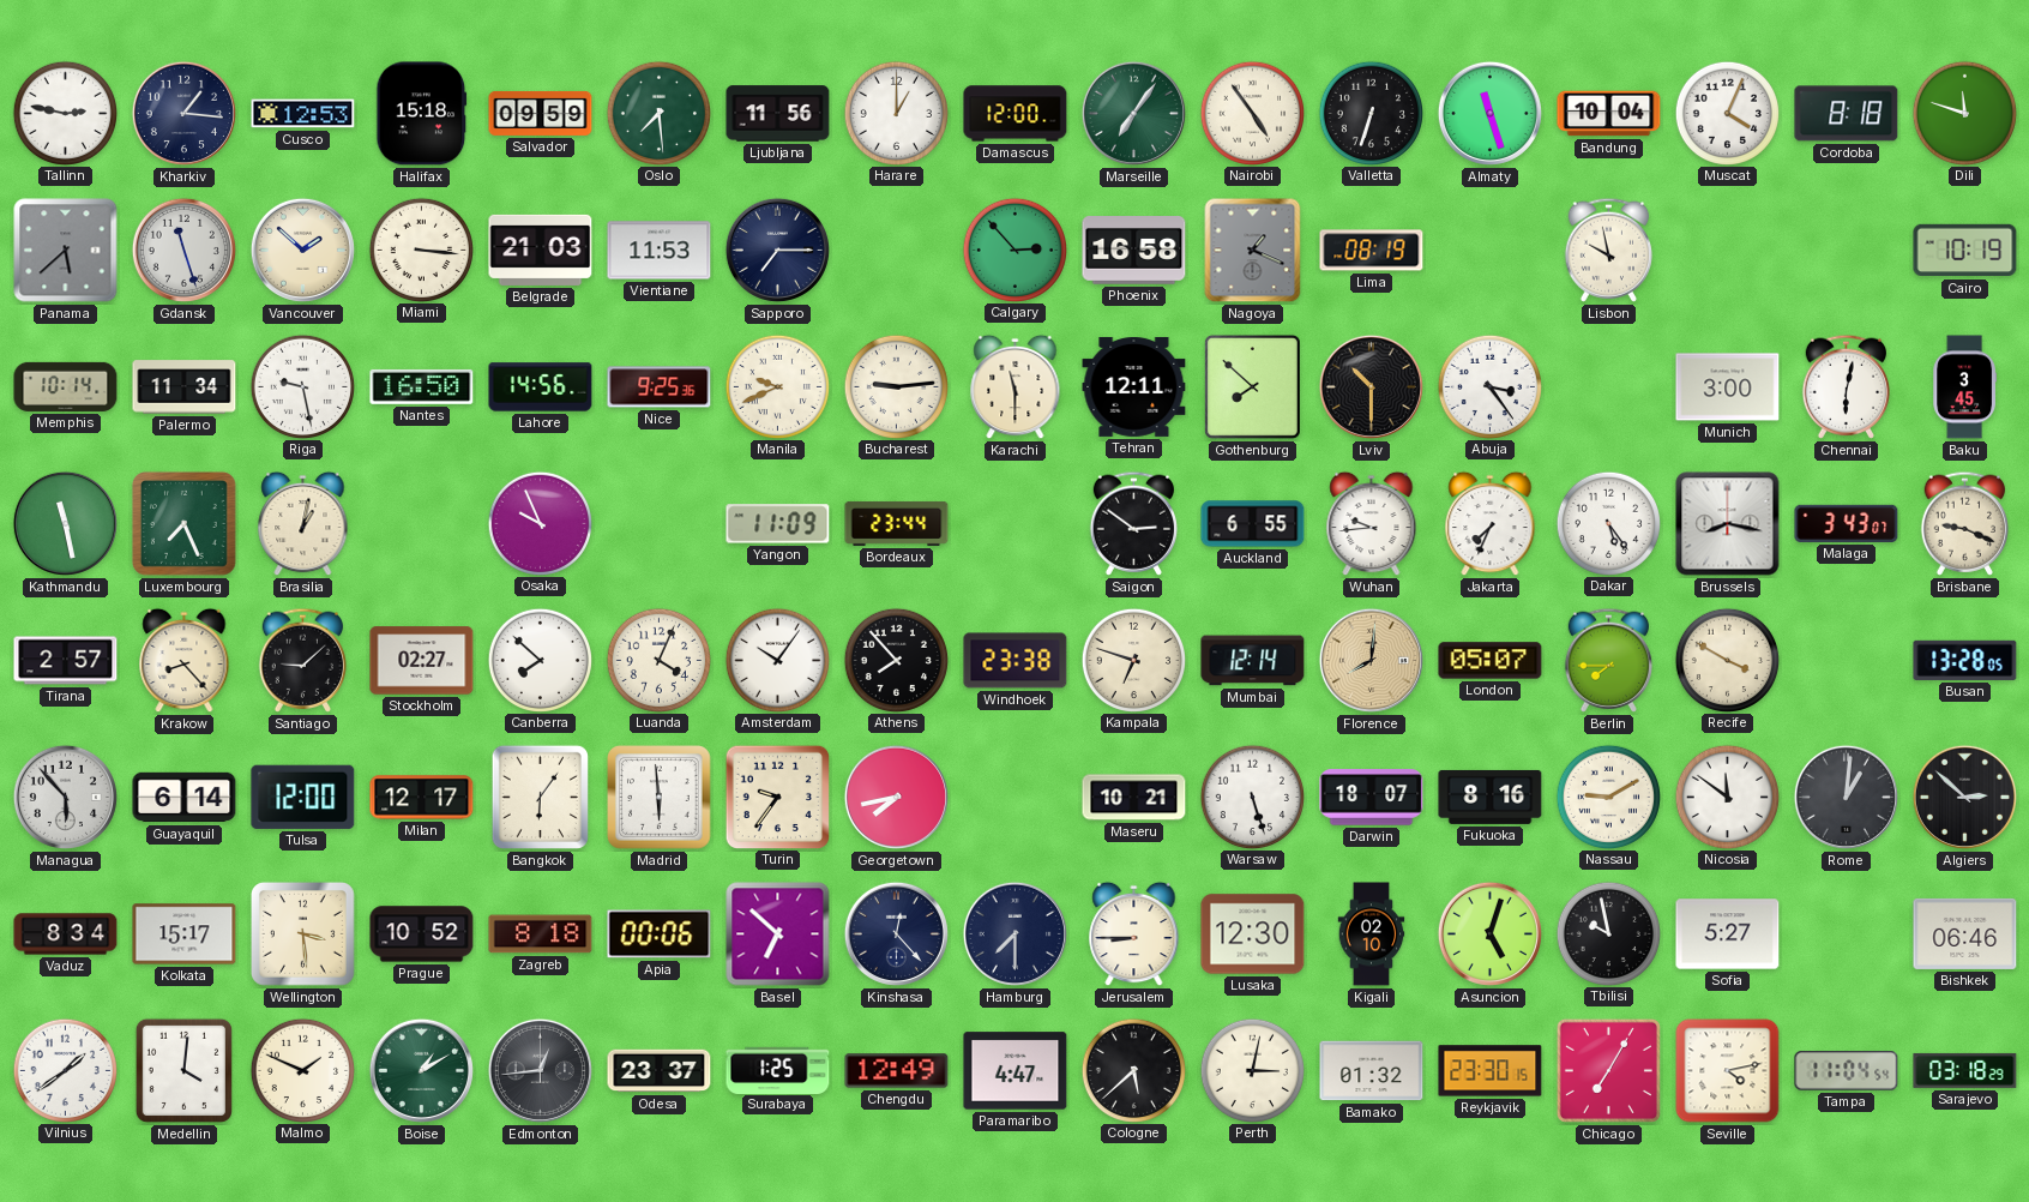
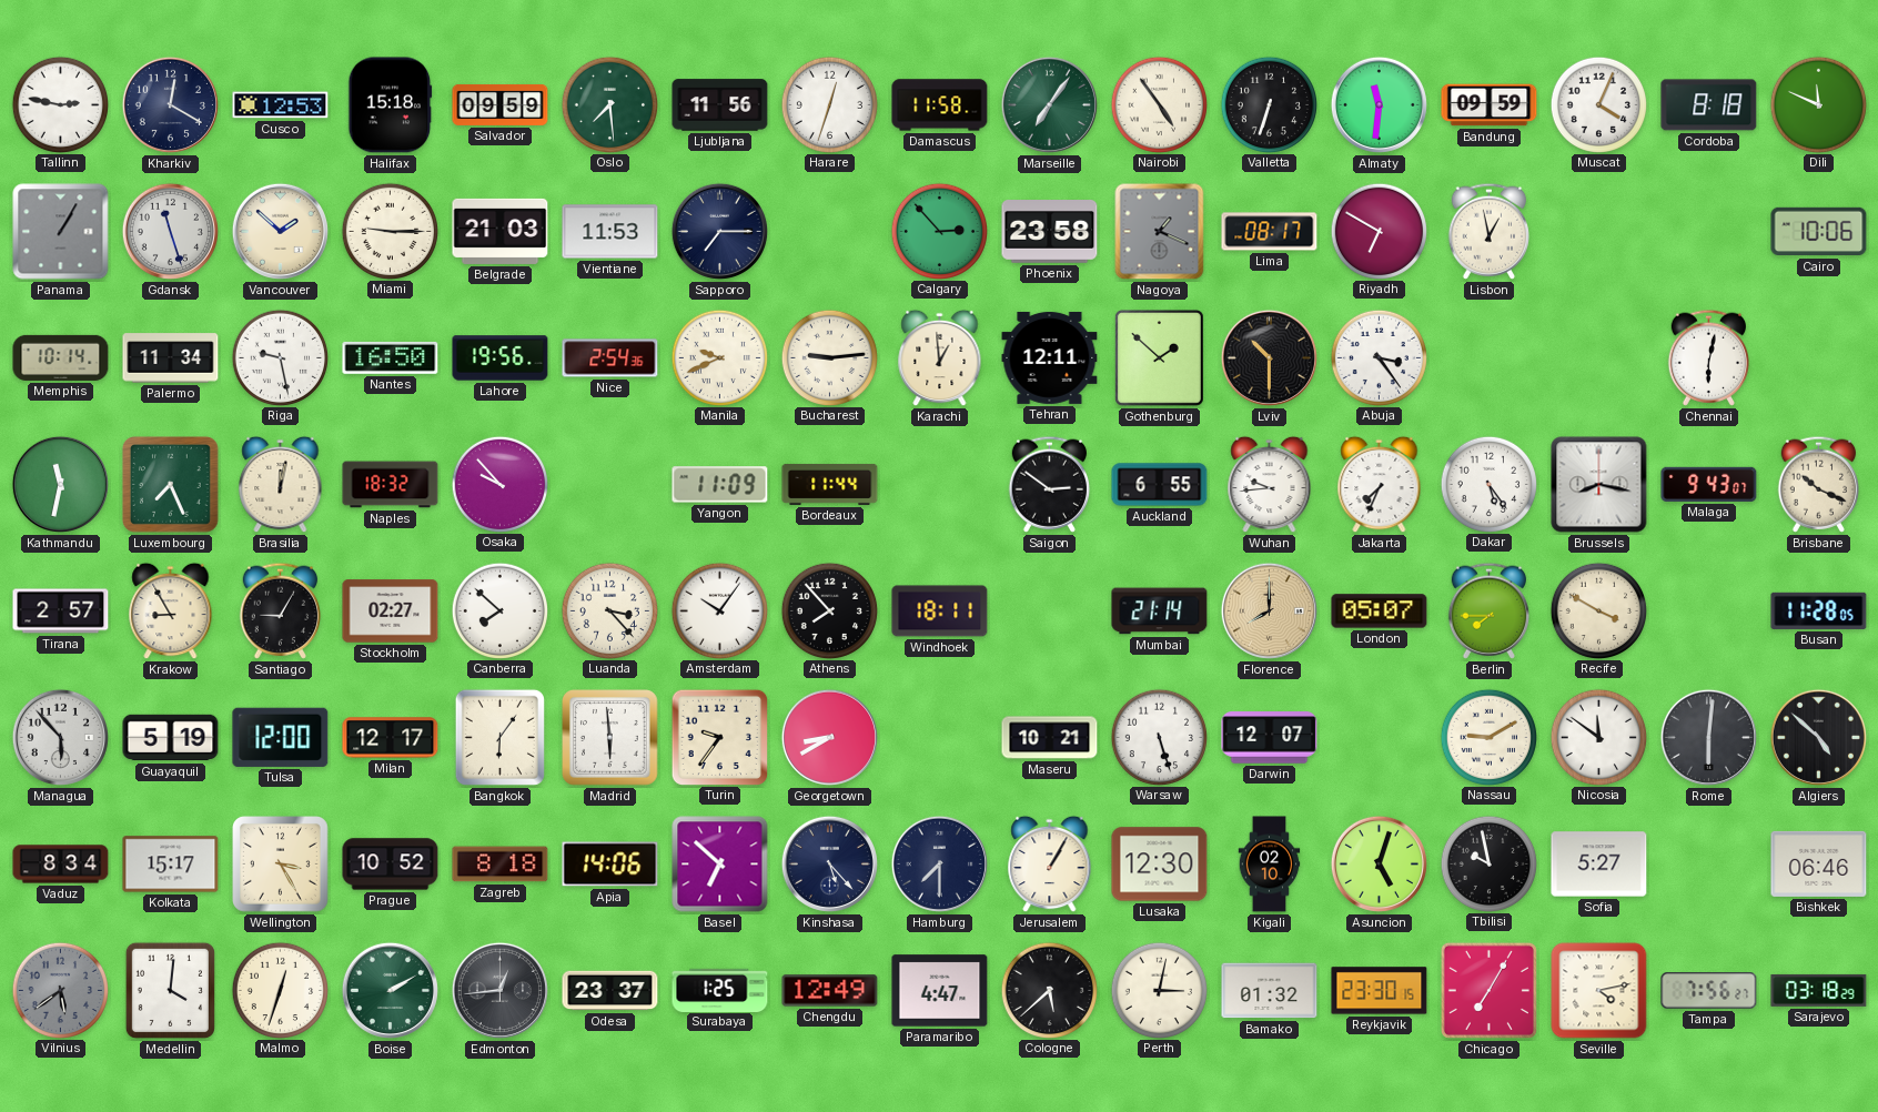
Kharkiv: 1:16 -> 12:20 (170, 104)
Harare: 1:00 -> 12:33 (829, 104)
Damascus: 12:00 -> 11:58 (940, 105)
Almaty: 11:27 -> 11:31 (1379, 104)
Bandung: 10:04 -> 09:59 (1490, 105)
Dili: 11:48 -> 11:49 (1818, 104)
Panama: 5:38 -> 1:05 (61, 232)
Miami: 3:16 -> 9:15 (390, 231)
Phoenix: 16:58 -> 23:58 (1050, 232)
Lima: 08:19 -> 08:17 (1270, 232)
Riyadh: none -> 6:50 (1379, 231)
Lisbon: 9:58 -> 12:58 (1488, 231)
Cairo: 10:19 -> 10:06 (1819, 232)
Lahore: 14:56 -> 19:56 (501, 358)
Nice: 9:25 -> 2:54 (610, 358)
Karachi: 11:30 -> 12:59 (940, 358)
Gothenburg: 7:52 -> 1:52 (1159, 357)
Munich: 3:00 -> none (1728, 387)
Baku: 3:45 -> none (1964, 387)
Kathmandu: 11:28 -> 11:32 (60, 484)
Brasilia: 1:02 -> 12:02 (281, 485)
Naples: none -> 18:32 (391, 485)
Osaka: 9:56 -> 9:53 (499, 484)
Bordeaux: 23:44 -> 11:44 (830, 484)
Malaga: 3:43 -> 9:43 (1709, 484)
Brisbane: 9:19 -> 10:19 (1818, 484)
Krakow: 8:23 -> 8:55 (171, 611)
Santiago: 9:08 -> 9:05 (280, 610)
Luanda: 4:04 -> 3:23 (609, 610)
Windhoek: 23:38 -> 18:11 (940, 611)
Kampala: 6:48 -> none (1133, 660)
Mumbai: 12:14 -> 21:14 (1160, 611)
Florence: 8:01 -> 8:00 (1269, 610)
Busan: 13:28 -> 11:28 (1819, 610)
Guayaquil: 6:14 -> 5:19 (171, 738)
Georgetown: 7:43 -> 8:40 (829, 737)
Darwin: 18:07 -> 12:07 (1270, 738)
Fukuoka: 8:16 -> none (1491, 797)
Rome: 1:01 -> 6:01 (1708, 737)
Algiers: 2:52 -> 4:52 (1818, 737)
Wellington: 3:29 -> 3:25 (281, 865)
Apia: 00:06 -> 14:06 (610, 865)
Kinshasa: 12:23 -> 5:23 (829, 863)
Jerusalem: 8:45 -> 1:05 (1050, 865)
Vilnius: 1:39 -> 5:39 (60, 990)
Vilnius dial: white -> grey (60, 990)
Malmo: 1:49 -> 12:33 (280, 990)
Boise: 1:10 -> 2:10 (390, 990)
Tampa: 11:04 -> 7:56 (1709, 991)
